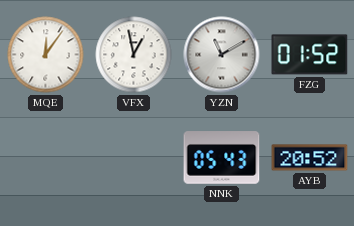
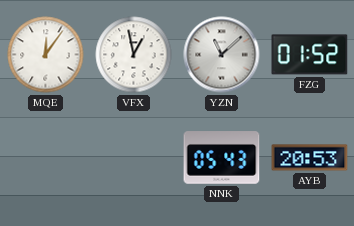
YZN: 11:10 -> 11:08 (222, 55)
AYB: 20:52 -> 20:53 (310, 158)
